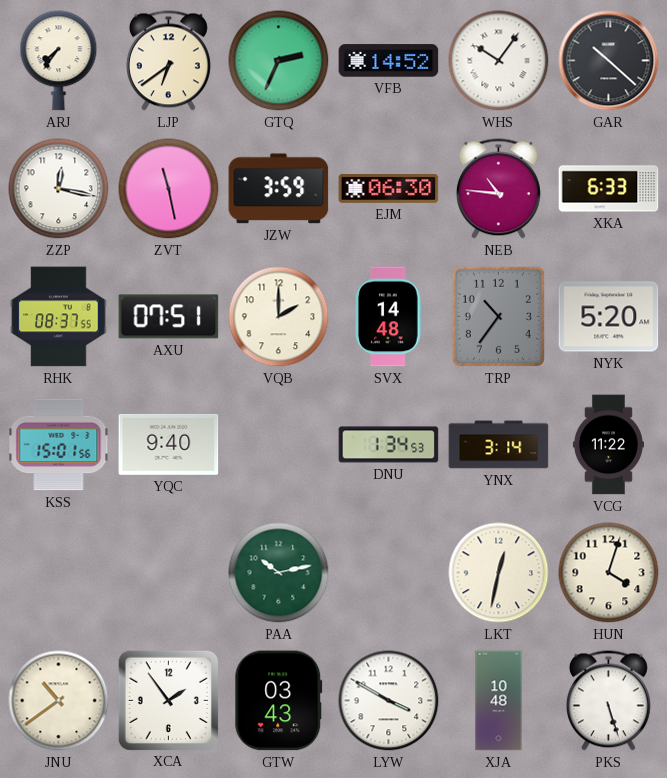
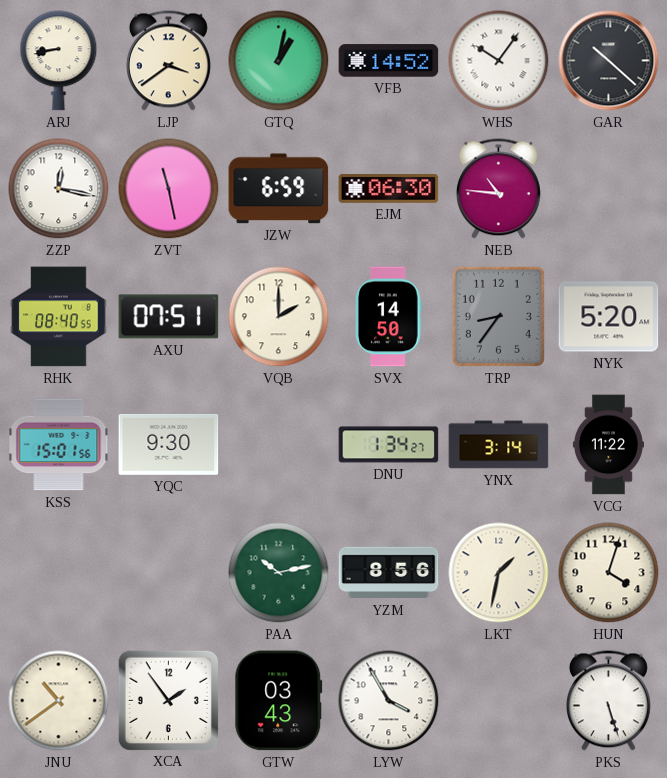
ARJ: 7:36 -> 8:43 (59, 61)
LJP: 6:39 -> 3:39 (168, 61)
GTQ: 2:34 -> 1:02 (279, 61)
JZW: 3:59 -> 6:59 (279, 189)
XKA: 6:33 -> none (609, 189)
RHK: 08:37 -> 08:40 (59, 317)
SVX: 14:48 -> 14:50 (389, 317)
TRP: 10:36 -> 8:36 (498, 316)
YQC: 9:40 -> 9:30 (169, 444)
DNU: 1:34:53 -> 1:34:27 (389, 445)
YZM: none -> 8:56 (389, 573)
LKT: 12:32 -> 1:32 (499, 573)
LYW: 3:50 -> 3:55 (389, 701)
XJA: 10:48 -> none (499, 701)
